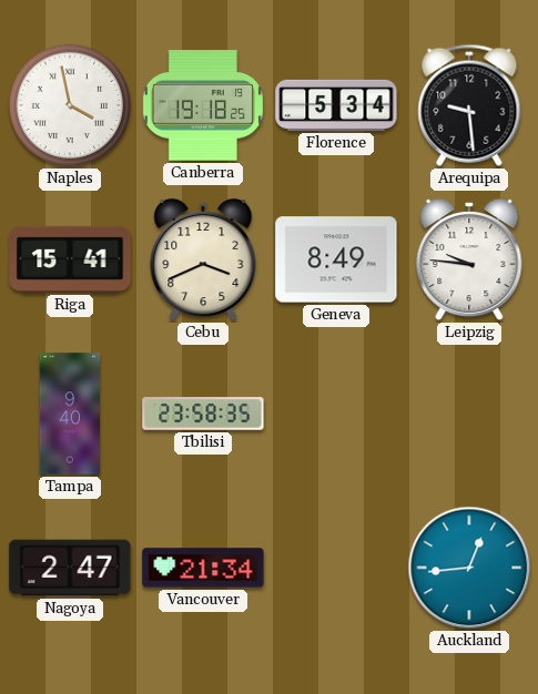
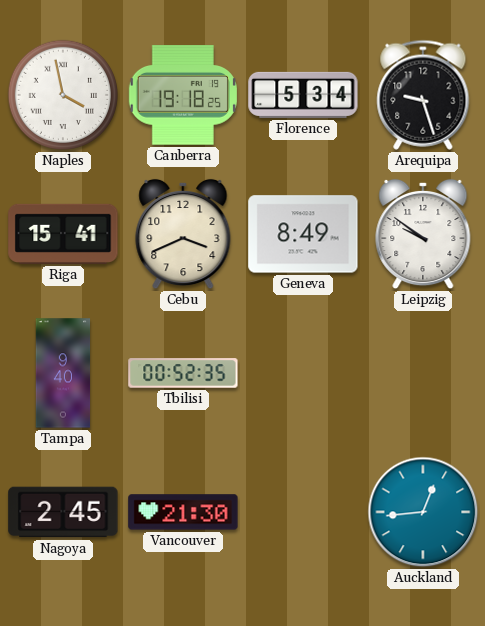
Arequipa: 9:29 -> 9:27 (423, 95)
Leipzig: 9:46 -> 9:51 (423, 234)
Tbilisi: 23:58 -> 00:52 (183, 373)
Nagoya: 2:47 -> 2:45 (63, 512)
Vancouver: 21:34 -> 21:30 (183, 512)
